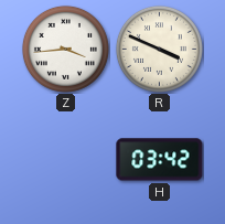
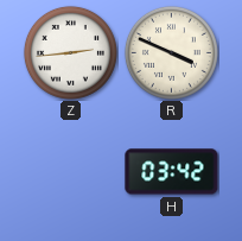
Z: 3:44 -> 2:44 (70, 52)
